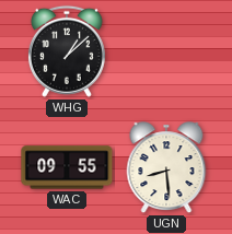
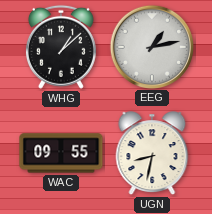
EEG: none -> 1:13 (151, 46)
UGN: 8:29 -> 8:32 (152, 154)
